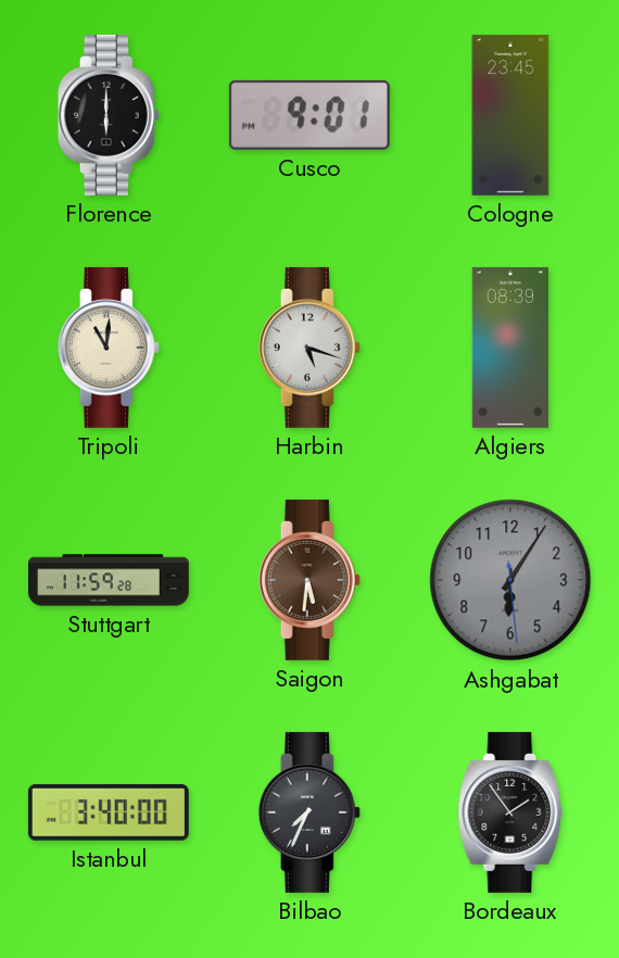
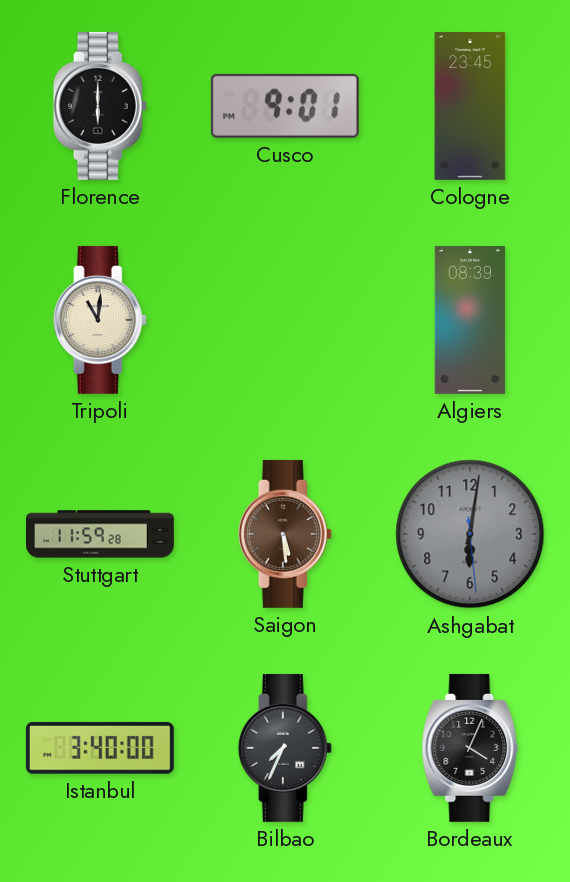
Harbin: 5:18 -> none (309, 348)
Saigon: 5:31 -> 5:29 (285, 534)
Ashgabat: 6:05 -> 6:01 (470, 534)
Bordeaux: 1:54 -> 4:04 (470, 748)
